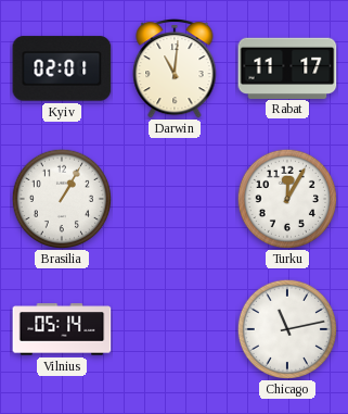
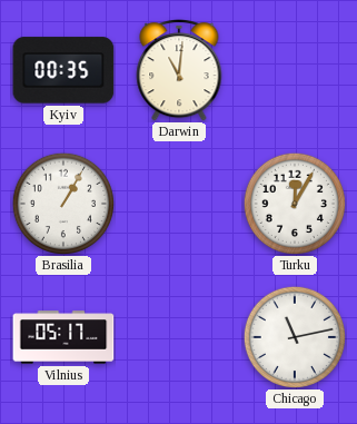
Kyiv: 02:01 -> 00:35 (63, 70)
Rabat: 11:17 -> none (287, 67)
Vilnius: 05:14 -> 05:17 (63, 337)
